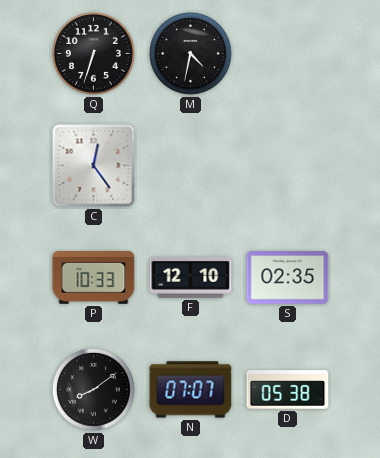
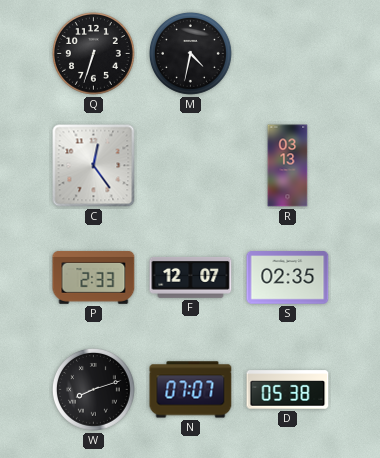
R: none -> 03:13 (288, 166)
P: 10:33 -> 2:33 (94, 277)
F: 12:10 -> 12:07 (191, 277)
W: 8:09 -> 8:12 (94, 390)
